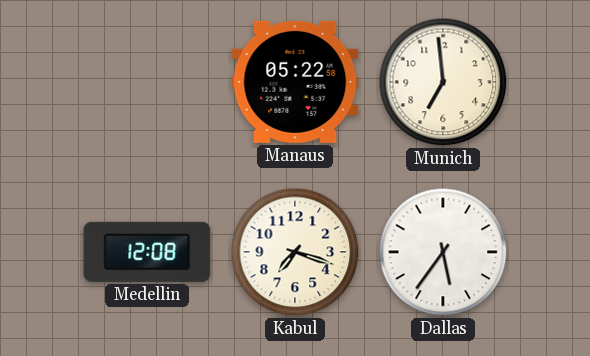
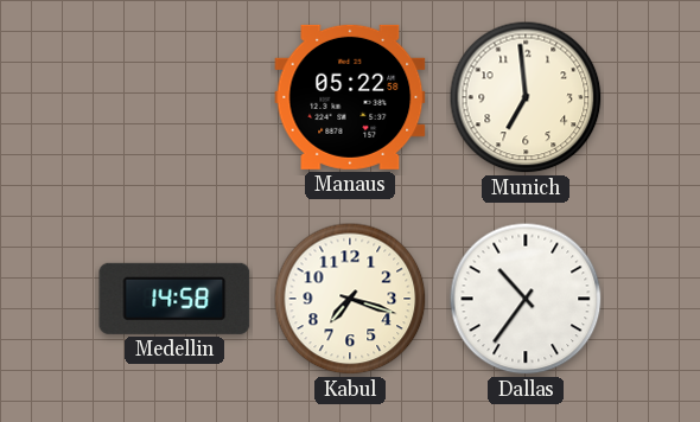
Medellin: 12:08 -> 14:58 (174, 299)
Dallas: 5:36 -> 10:36 (526, 299)
